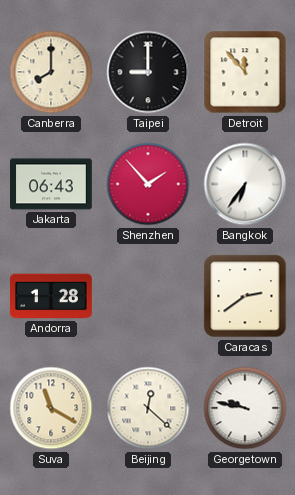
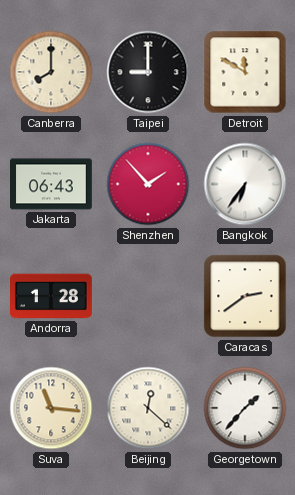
Detroit: 11:53 -> 11:50 (245, 72)
Suva: 11:20 -> 11:16 (51, 408)
Georgetown: 9:47 -> 1:37 (245, 408)
